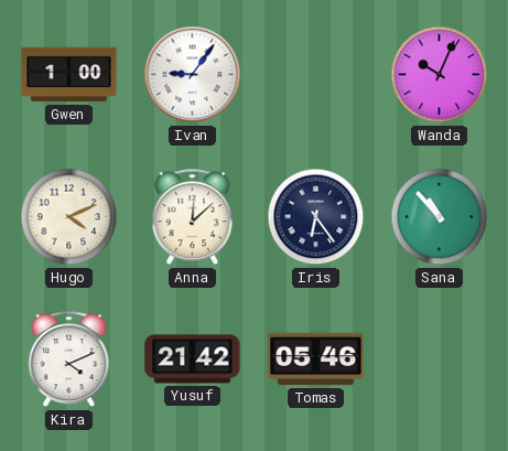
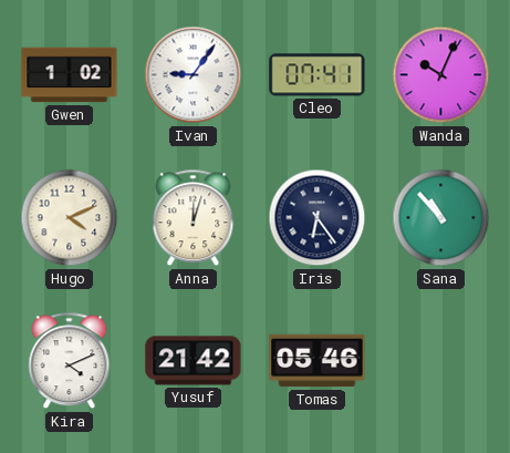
Gwen: 1:00 -> 1:02 (70, 75)
Cleo: none -> 07:41 (318, 75)
Anna: 12:08 -> 12:03 (194, 218)
